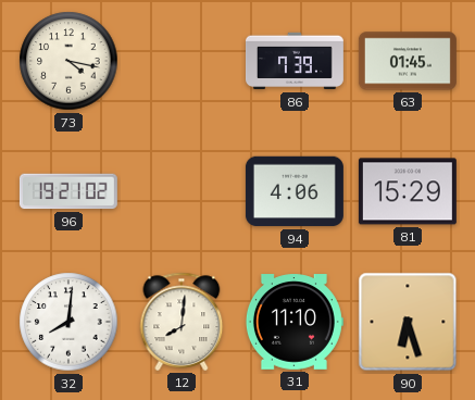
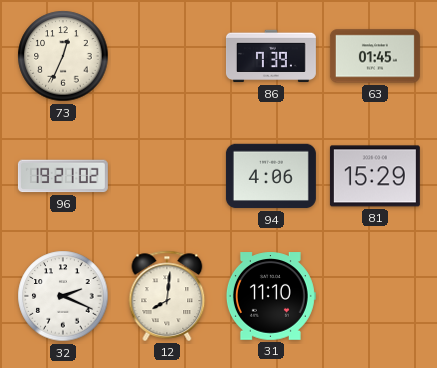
73: 4:17 -> 12:34 (63, 56)
32: 8:01 -> 2:19 (63, 296)
90: 6:27 -> none (408, 322)
